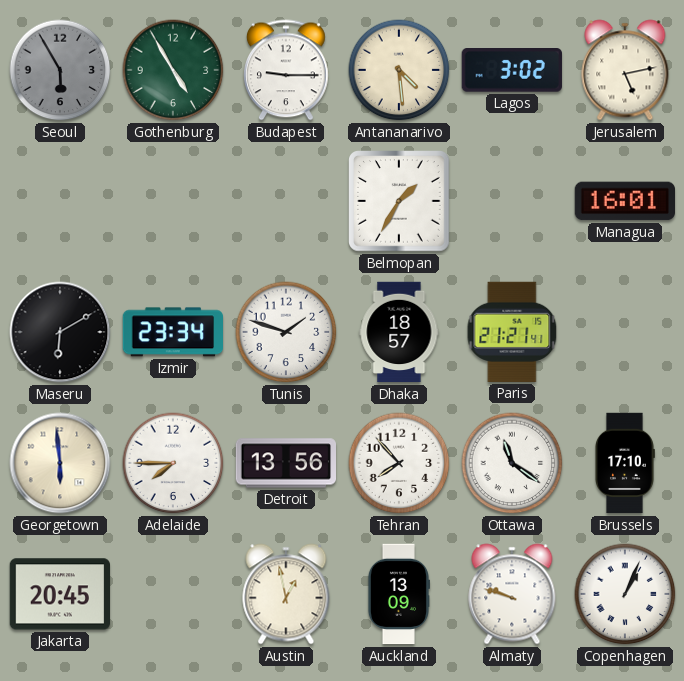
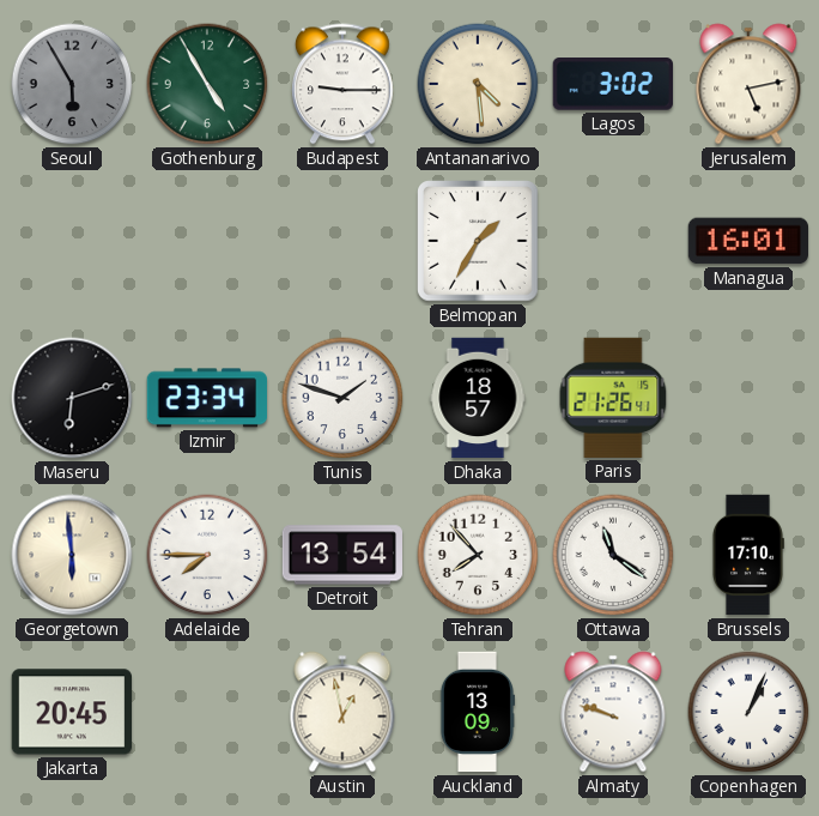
Maseru: 6:10 -> 6:12 (72, 398)
Paris: 21:21 -> 21:26 (613, 398)
Detroit: 13:56 -> 13:54 (341, 555)
